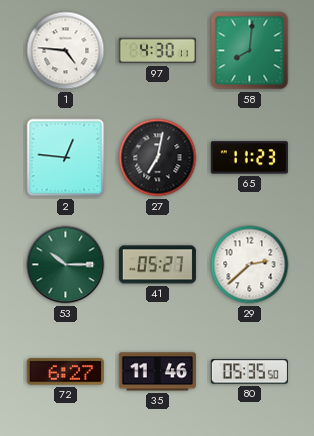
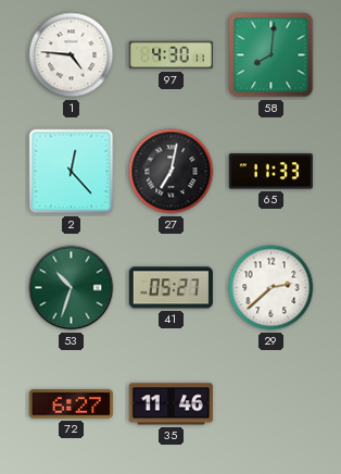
2: 12:46 -> 12:23 (72, 172)
65: 11:23 -> 11:33 (270, 172)
53: 10:15 -> 10:33 (72, 288)
80: 05:35 -> none (249, 372)
